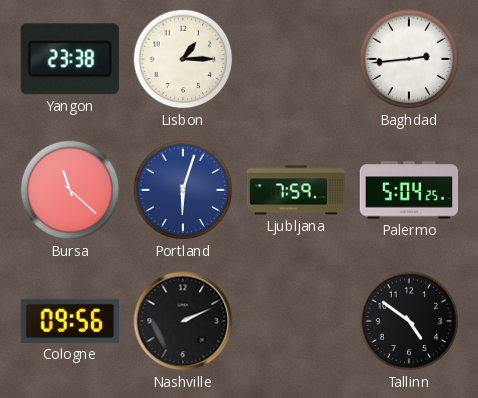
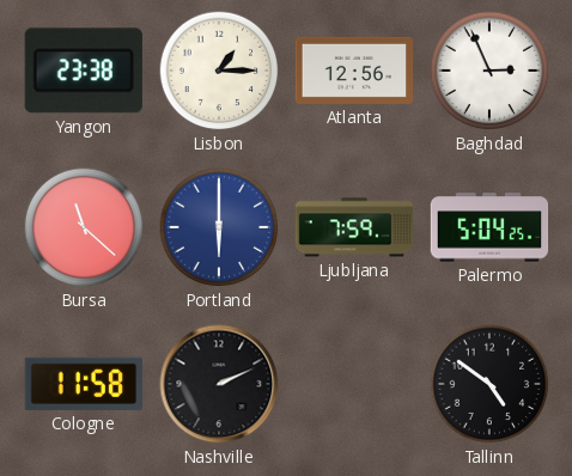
Atlanta: none -> 12:56 (354, 71)
Baghdad: 2:44 -> 2:56 (489, 71)
Portland: 6:03 -> 6:00 (219, 227)
Cologne: 09:56 -> 11:58 (83, 384)
